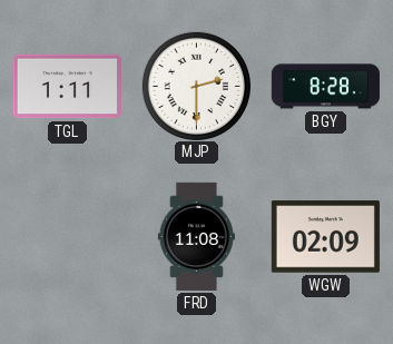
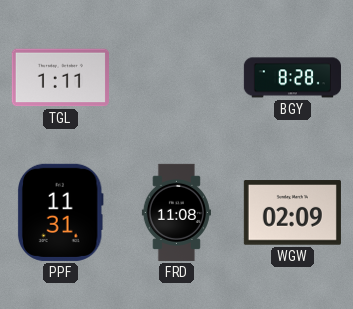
MJP: 2:30 -> none (196, 86)
PPF: none -> 11:31 (60, 212)
